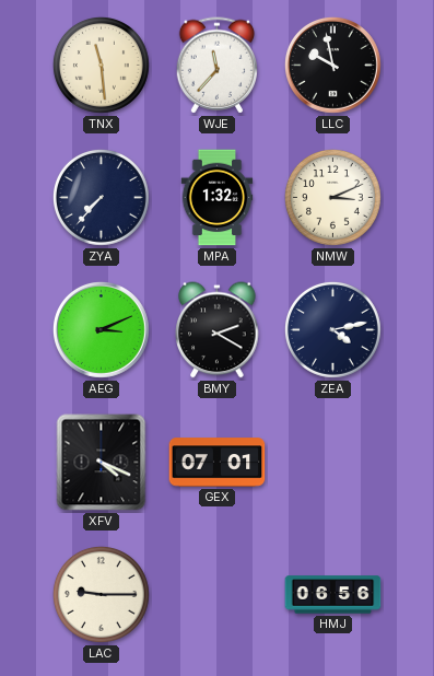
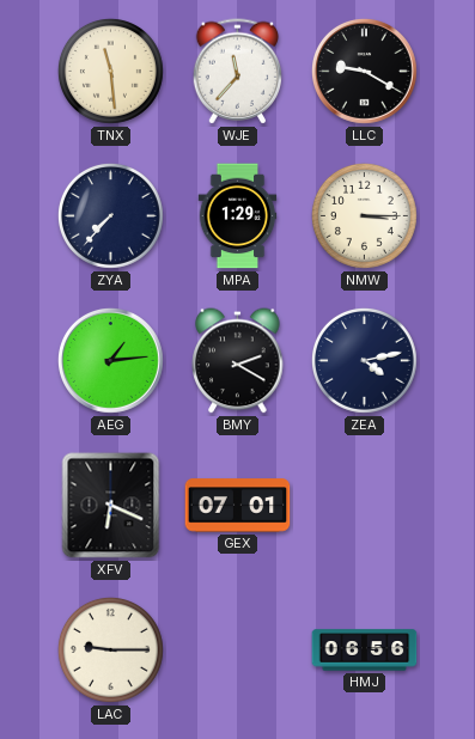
LLC: 9:58 -> 9:20 (364, 71)
MPA: 1:32 -> 1:29 (238, 216)
NMW: 3:11 -> 3:15 (364, 215)
AEG: 3:11 -> 1:14 (110, 360)
XFV: 4:19 -> 6:19 (111, 506)
